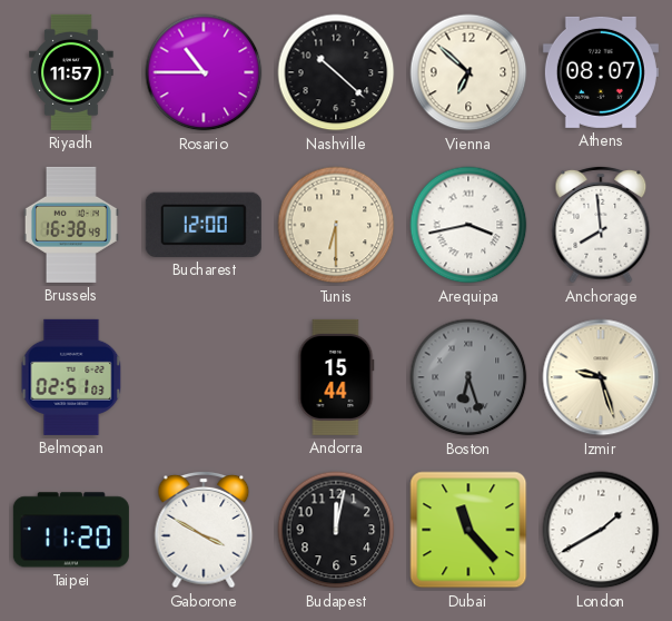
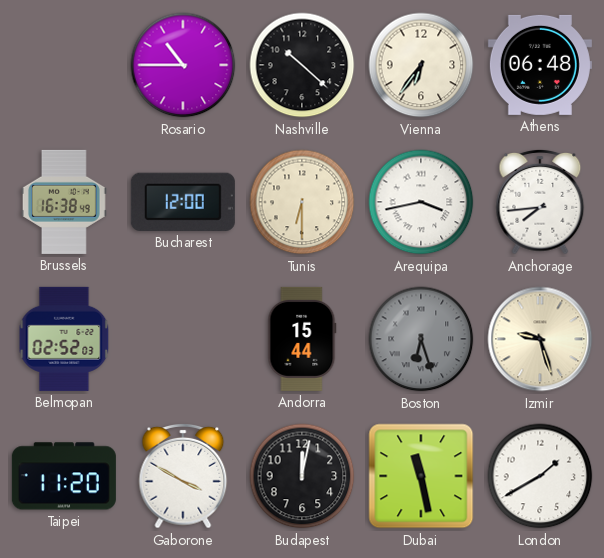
Riyadh: 11:57 -> none (71, 72)
Vienna: 6:52 -> 6:36 (421, 65)
Athens: 08:07 -> 06:48 (540, 65)
Anchorage: 7:59 -> 7:44 (540, 202)
Belmopan: 02:51 -> 02:52 (64, 339)
Dubai: 11:23 -> 11:28 (421, 476)
